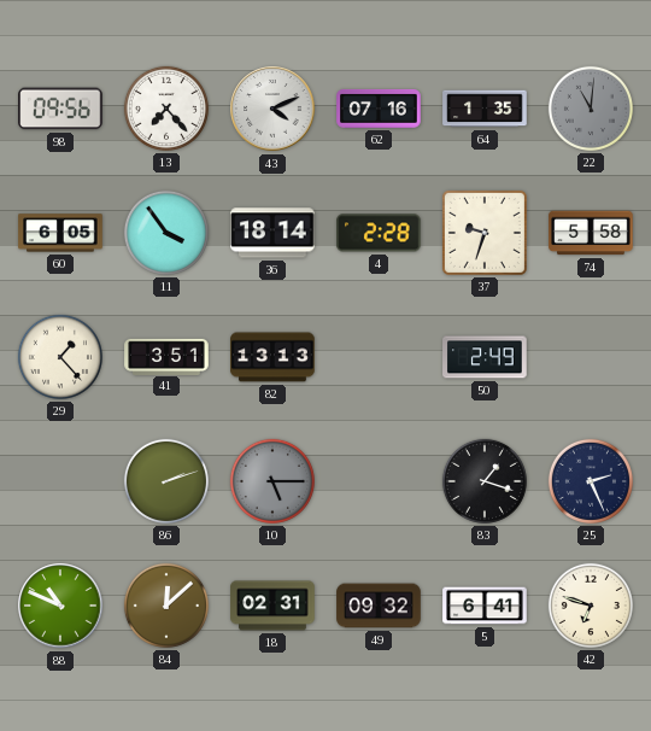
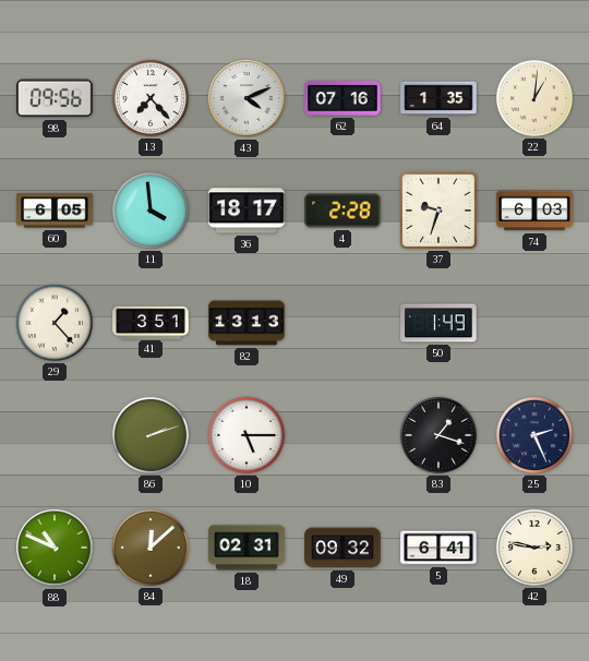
22: 11:01 -> 1:01 (534, 98)
22 dial: grey -> cream (534, 98)
11: 3:54 -> 3:59 (151, 211)
36: 18:14 -> 18:17 (247, 211)
74: 5:58 -> 6:03 (534, 211)
50: 2:49 -> 1:49 (438, 323)
10 dial: grey -> white (247, 435)
42: 6:48 -> 2:47 (534, 548)
